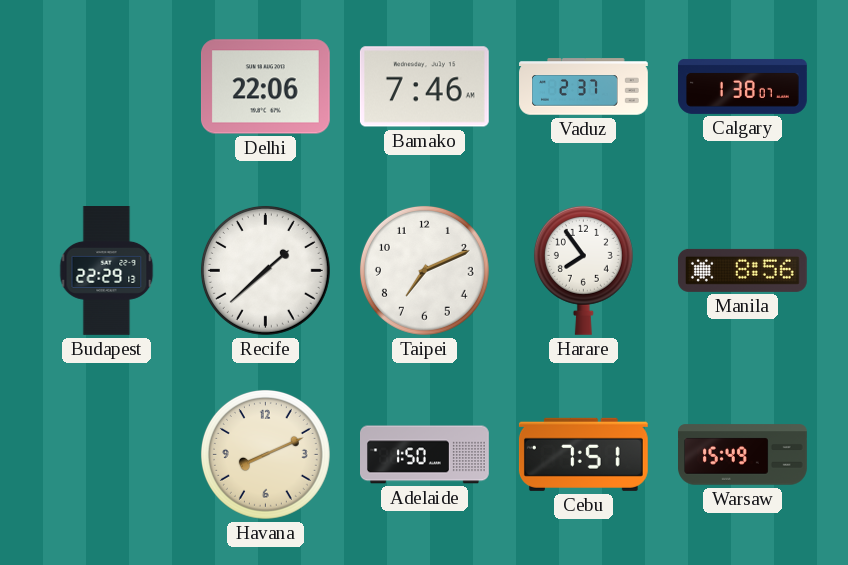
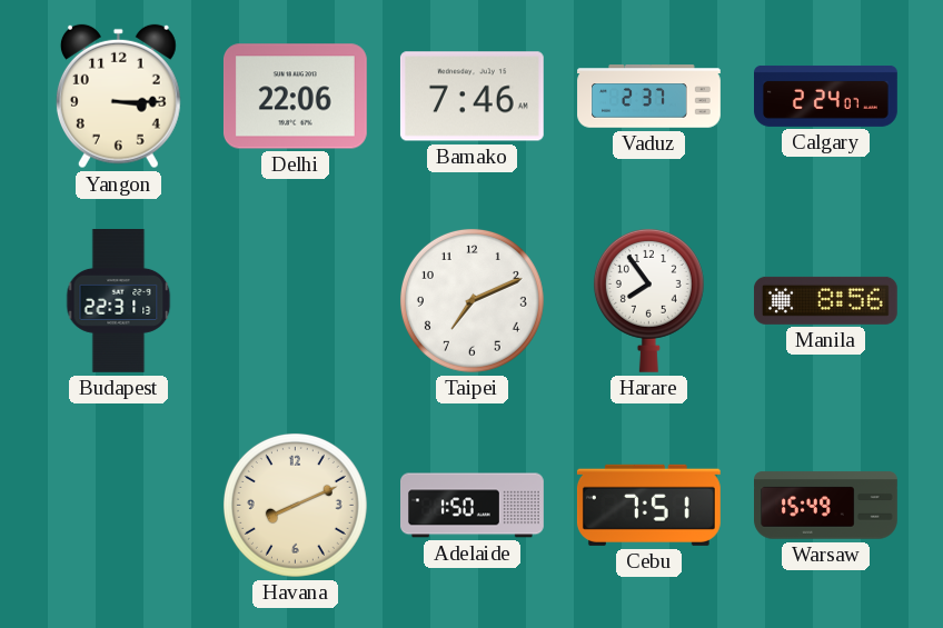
Yangon: none -> 3:15 (118, 97)
Calgary: 1:38 -> 2:24 (826, 96)
Budapest: 22:29 -> 22:31 (119, 301)
Recife: 1:38 -> none (265, 270)
